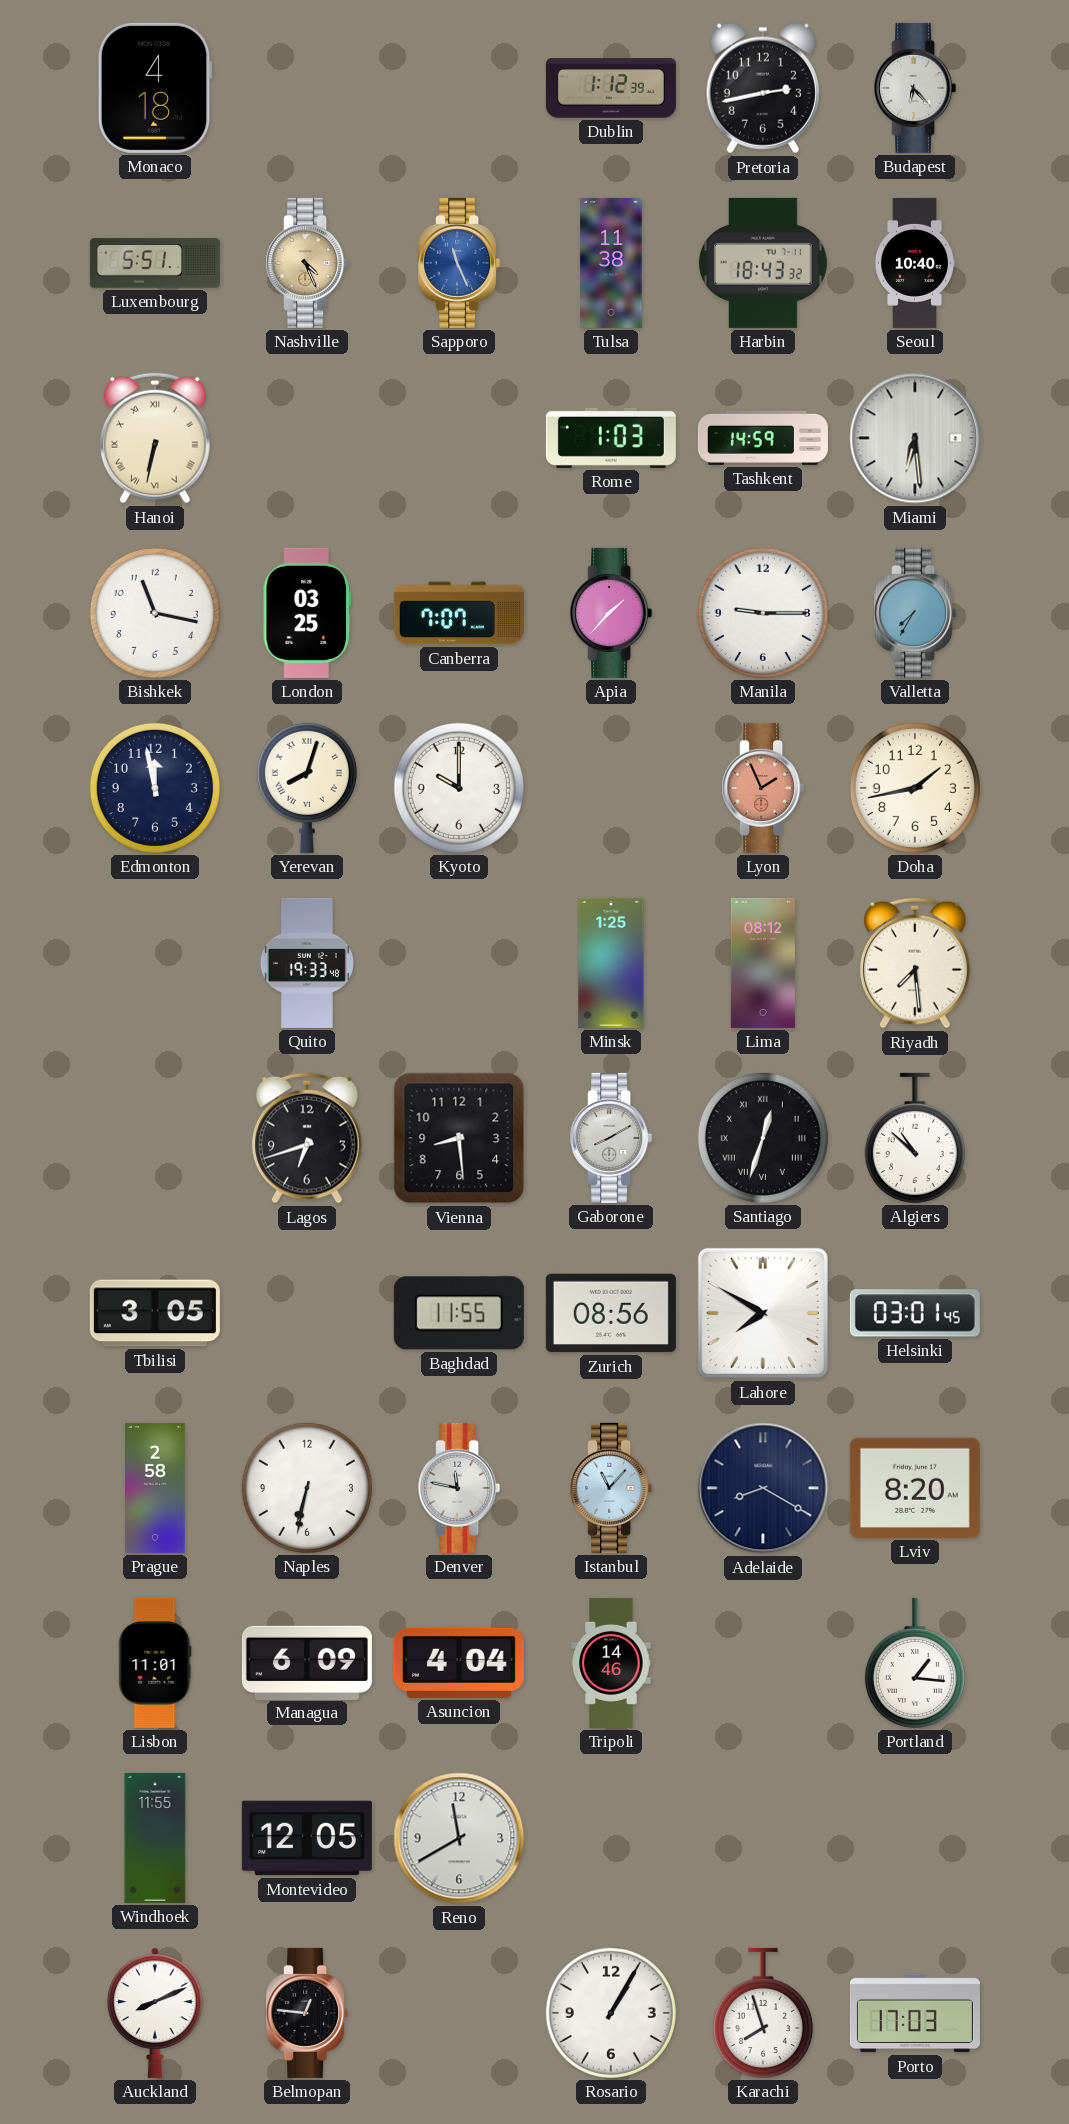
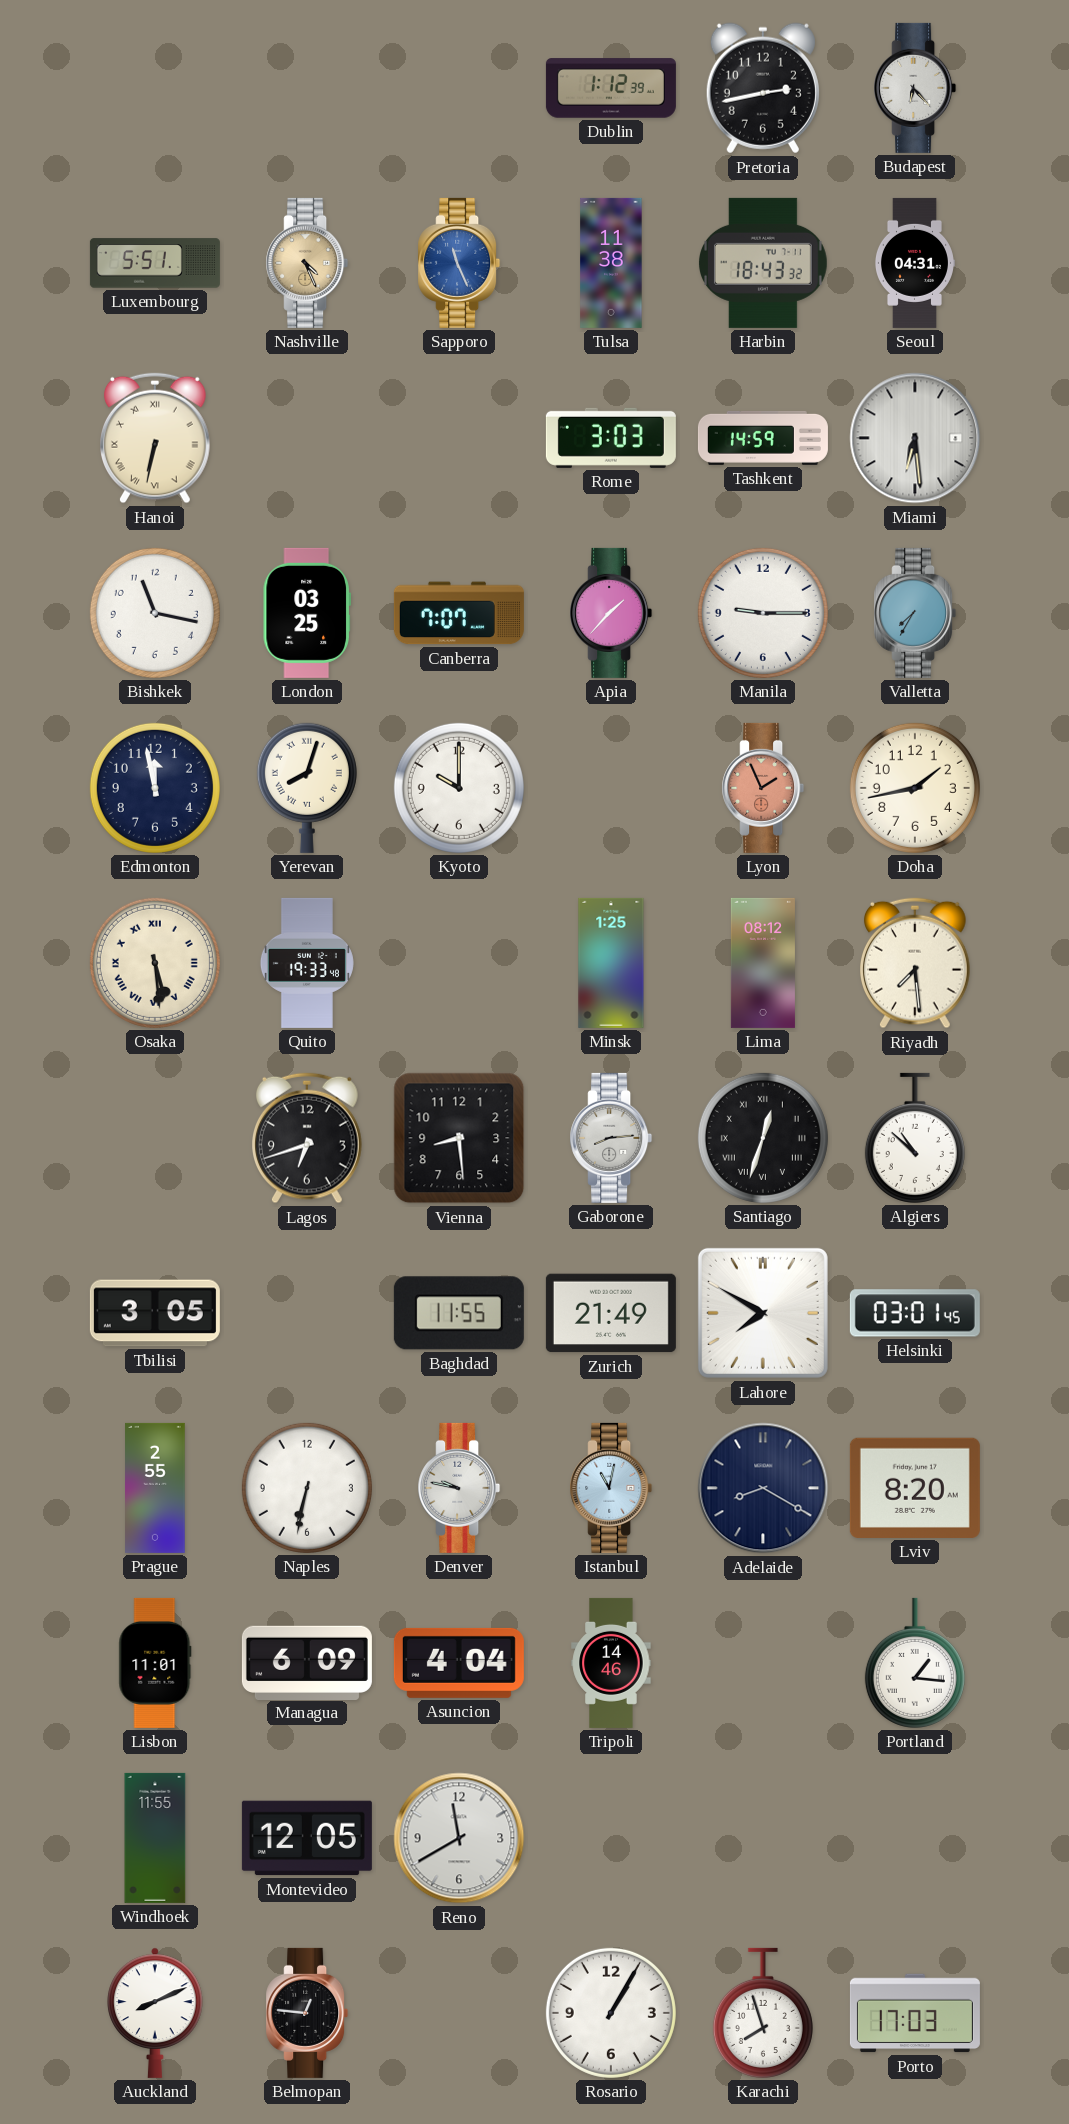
Monaco: 4:18 -> none (155, 88)
Seoul: 10:40 -> 04:31 (914, 263)
Rome: 1:03 -> 3:03 (611, 438)
Osaka: none -> 5:29 (155, 963)
Gaborone: 8:10 -> 8:14 (611, 1138)
Zurich: 08:56 -> 21:49 (611, 1313)
Prague: 2:58 -> 2:55 (155, 1488)
Denver: 11:47 -> 9:47 (459, 1488)
Istanbul: 11:07 -> 11:02 (611, 1488)
